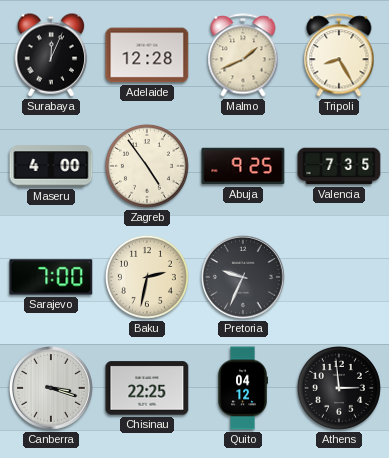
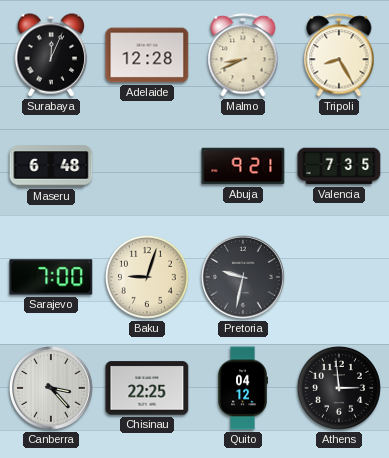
Malmo: 1:41 -> 8:41 (243, 55)
Maseru: 4:00 -> 6:48 (51, 166)
Zagreb: 4:54 -> none (147, 166)
Abuja: 9:25 -> 9:21 (243, 166)
Baku: 2:32 -> 9:03 (147, 277)
Pretoria: 9:34 -> 9:32 (244, 278)
Canberra: 3:18 -> 3:23 (52, 389)
